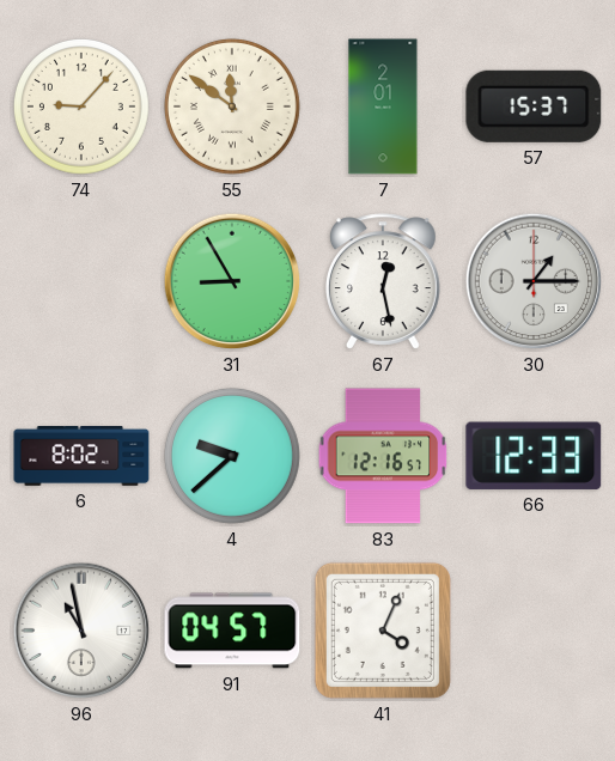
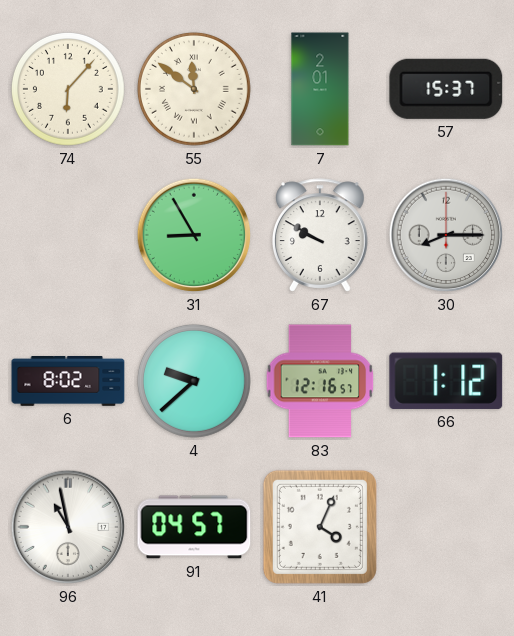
74: 9:07 -> 6:07 (69, 90)
67: 12:28 -> 9:50 (321, 235)
30: 1:15 -> 8:15 (446, 235)
66: 12:33 -> 1:12 (446, 381)
